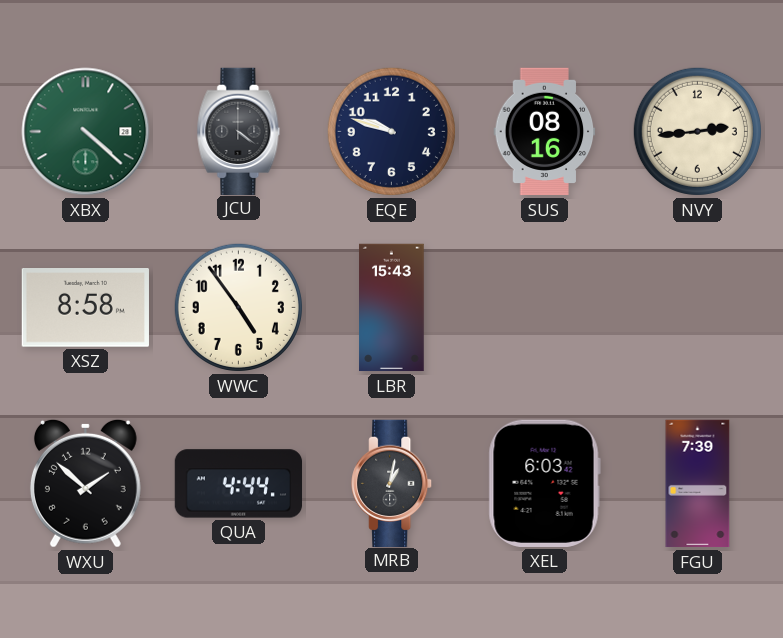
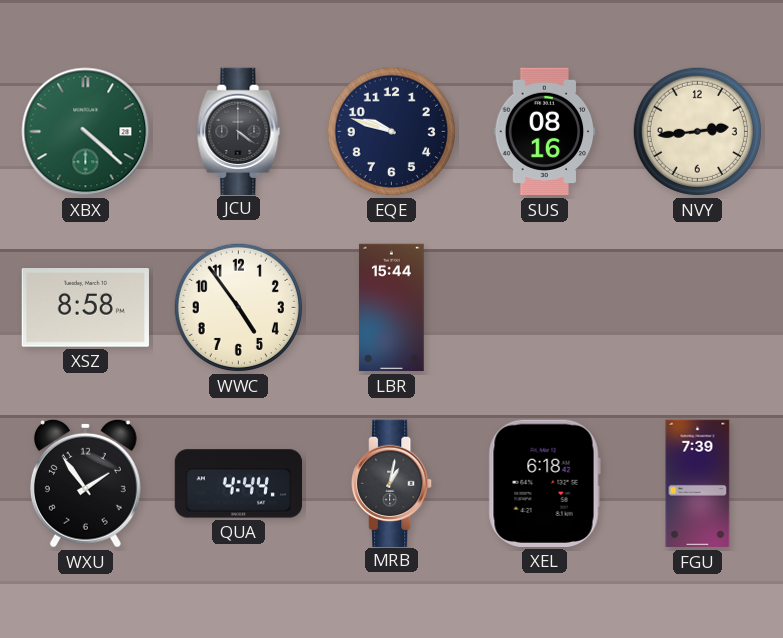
LBR: 15:43 -> 15:44 (392, 308)
WXU: 1:52 -> 1:54 (85, 483)
XEL: 6:03 -> 6:18 (544, 483)
